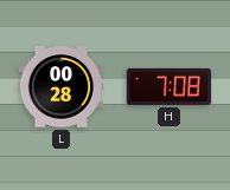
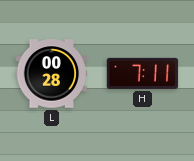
H: 7:08 -> 7:11 (143, 73)
